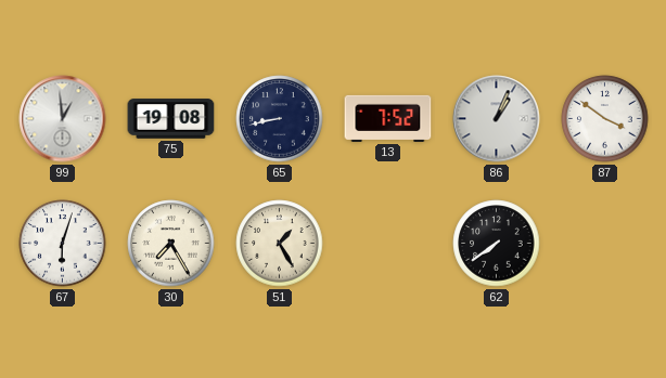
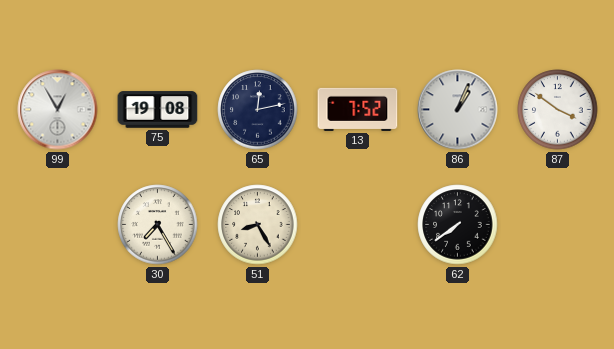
99: 12:59 -> 12:55 (58, 110)
65: 8:43 -> 12:13 (258, 110)
67: 6:03 -> none (63, 244)
51: 1:25 -> 8:25 (258, 225)
